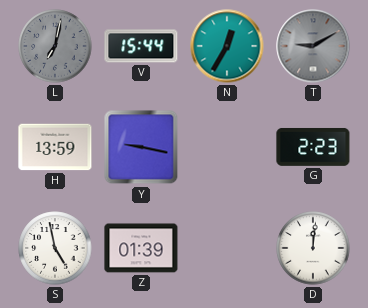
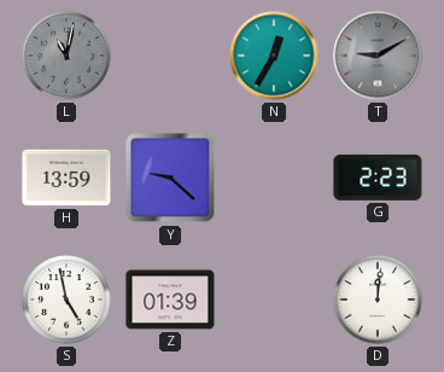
L: 7:02 -> 11:02 (66, 56)
V: 15:44 -> none (141, 46)
Y: 9:17 -> 9:22 (170, 178)
